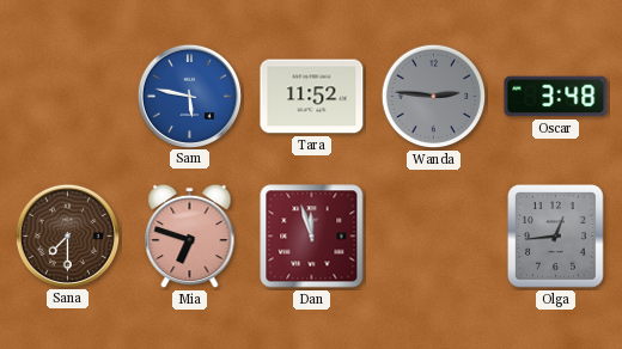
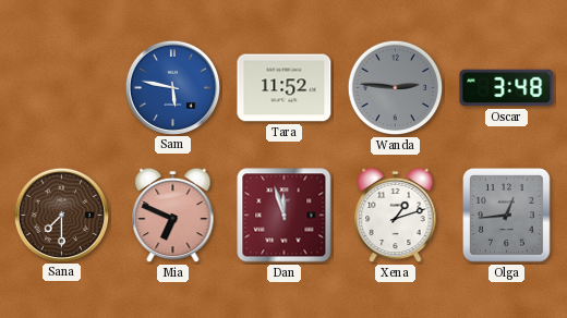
Mia: 6:48 -> 6:49 (173, 216)
Xena: none -> 1:12 (396, 216)
